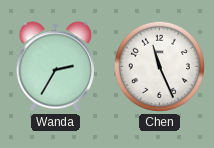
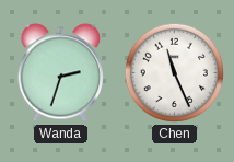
Wanda: 2:35 -> 2:33 (60, 73)
